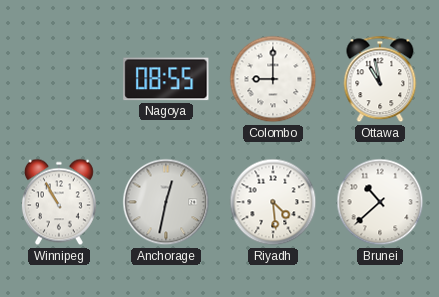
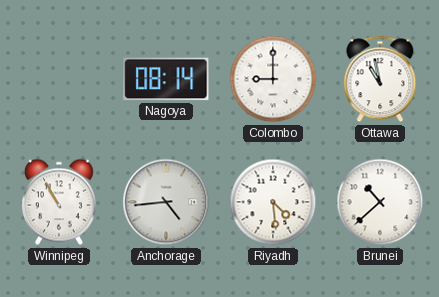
Nagoya: 08:55 -> 08:14 (166, 79)
Anchorage: 12:32 -> 4:44 (166, 202)
